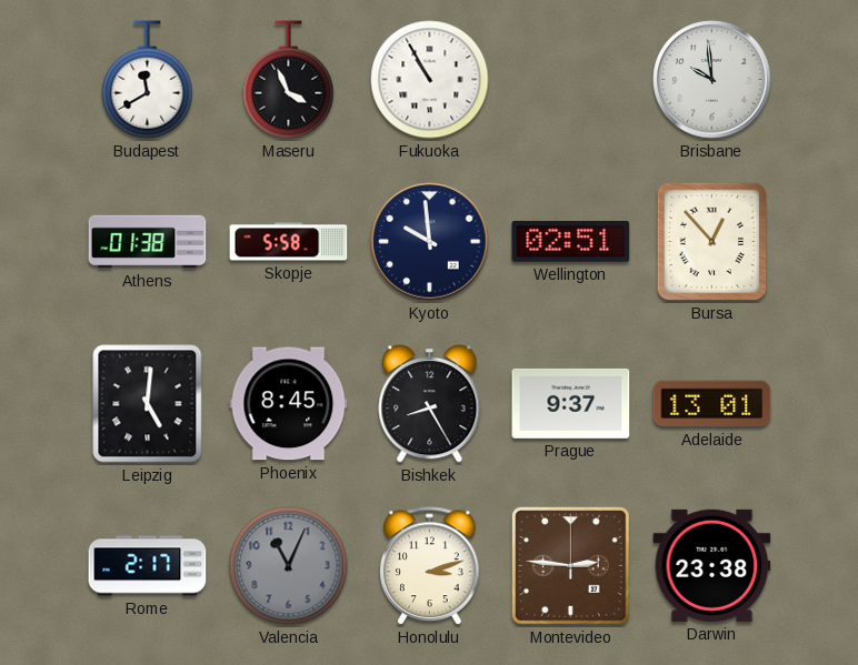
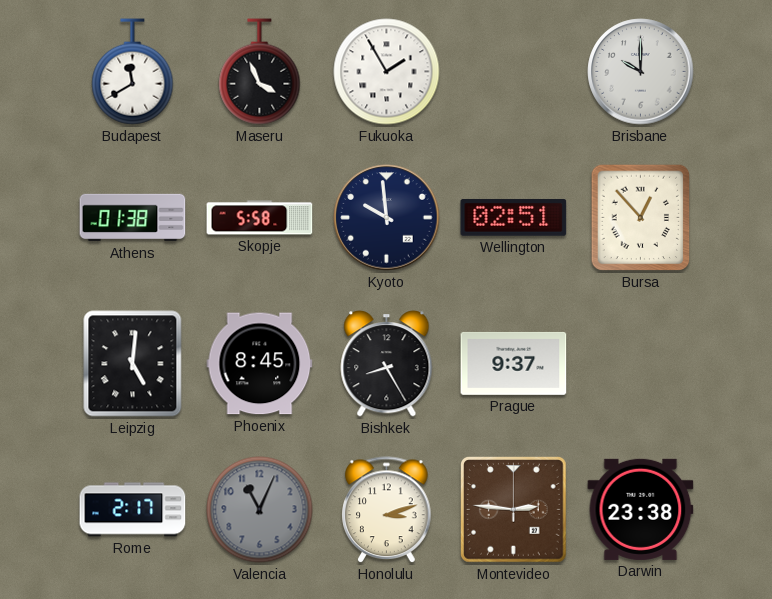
Fukuoka: 10:55 -> 1:55 (387, 72)
Brisbane: 9:59 -> 10:00 (641, 72)
Adelaide: 13:01 -> none (712, 404)
